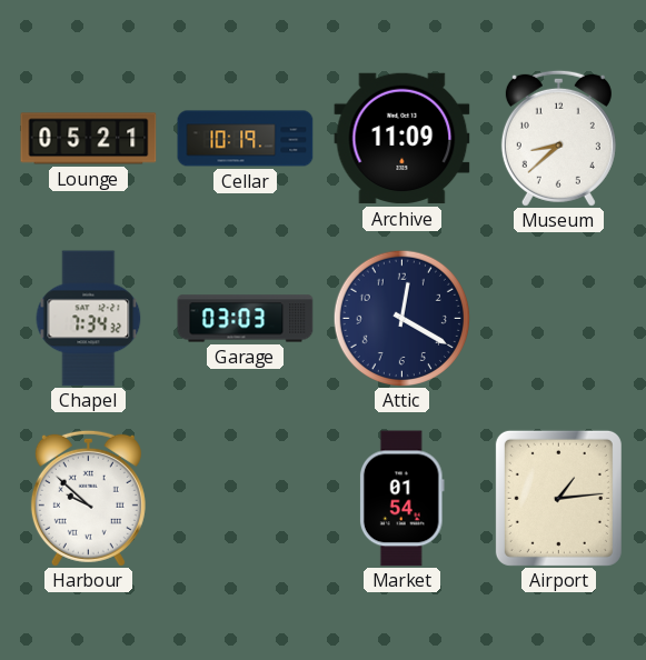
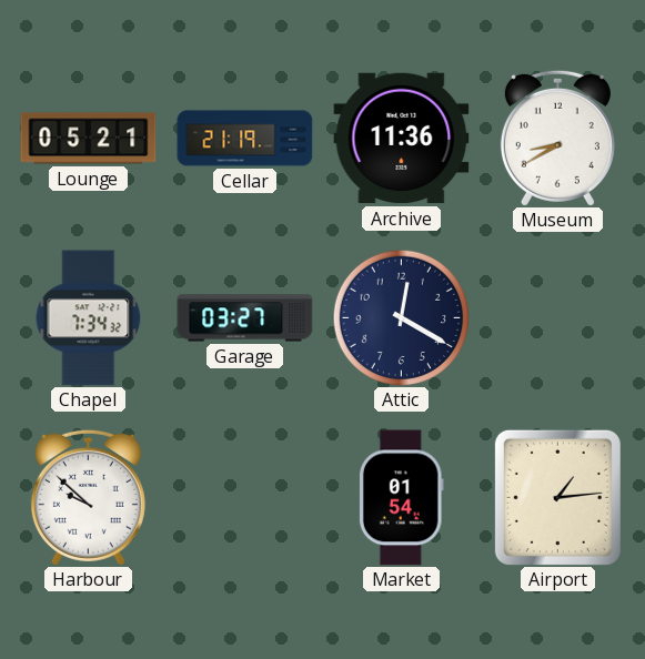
Cellar: 10:19 -> 21:19 (245, 139)
Archive: 11:09 -> 11:36 (402, 139)
Museum: 8:38 -> 8:40 (557, 138)
Garage: 03:03 -> 03:27 (245, 318)
